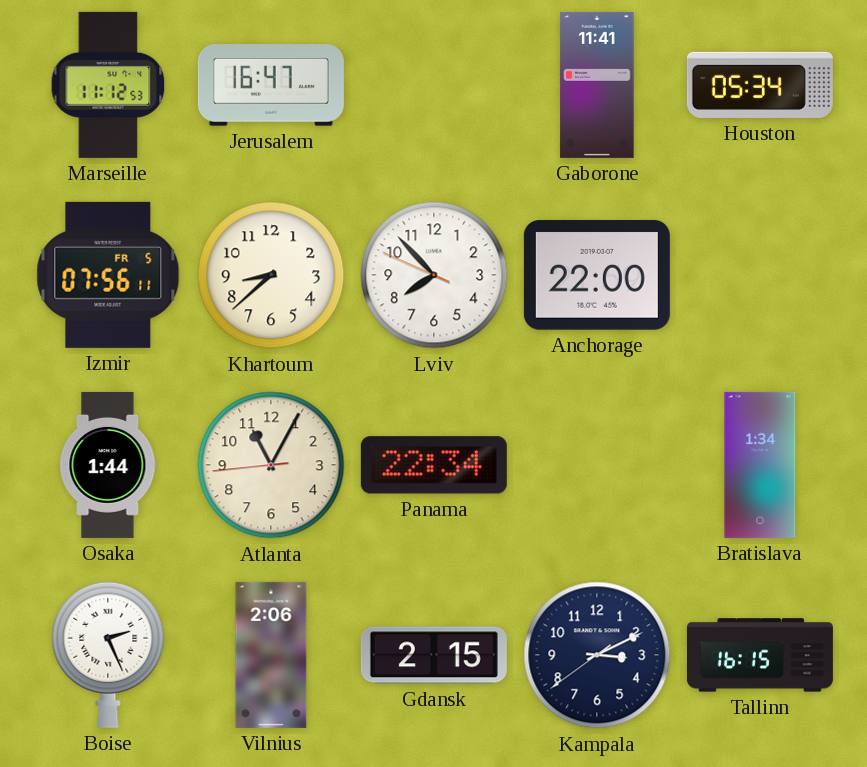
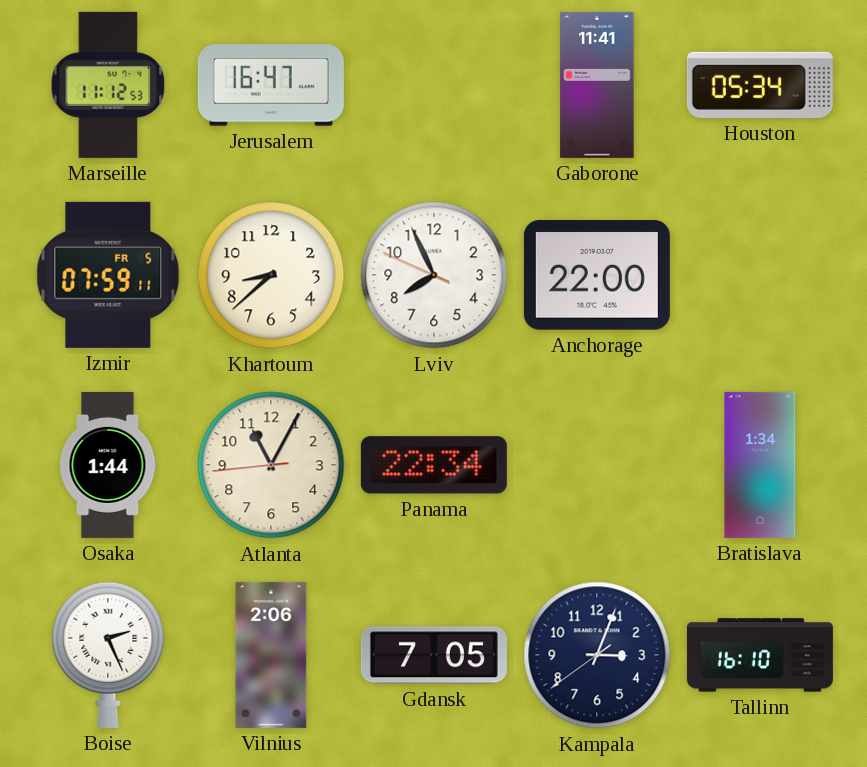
Izmir: 07:56 -> 07:59 (108, 275)
Lviv: 7:52 -> 7:55 (434, 275)
Gdansk: 2:15 -> 7:05 (434, 655)
Kampala: 3:10 -> 3:03 (597, 655)
Tallinn: 16:15 -> 16:10 (760, 655)
